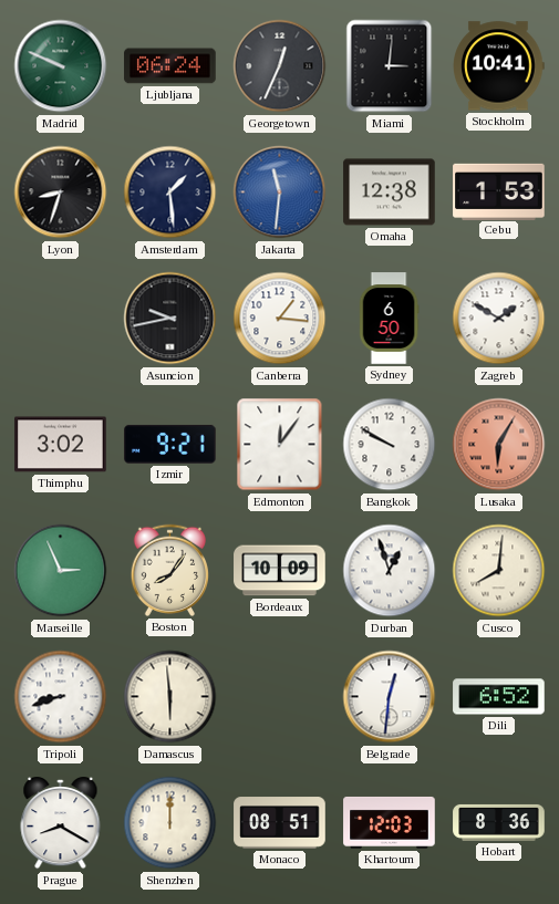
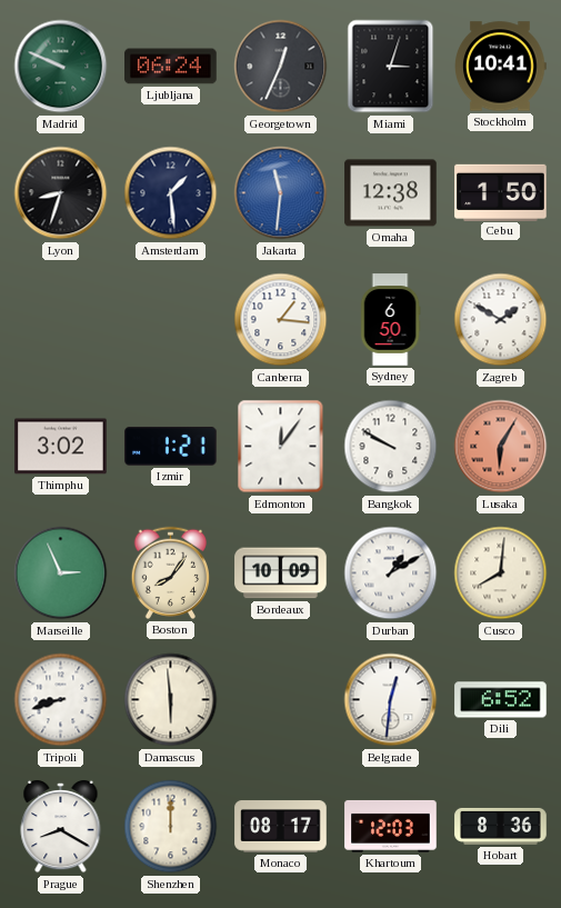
Miami: 3:01 -> 3:03 (391, 67)
Cebu: 1:53 -> 1:50 (501, 192)
Asuncion: 9:43 -> none (170, 319)
Izmir: 9:21 -> 1:21 (171, 446)
Durban: 12:57 -> 1:10 (391, 573)
Monaco: 08:51 -> 08:17 (281, 827)
